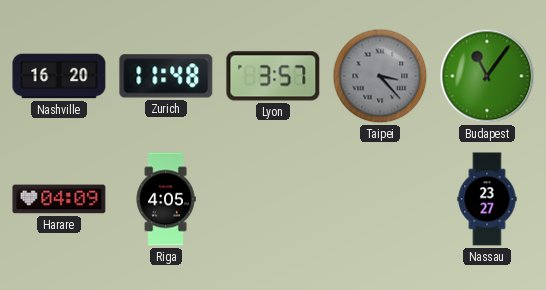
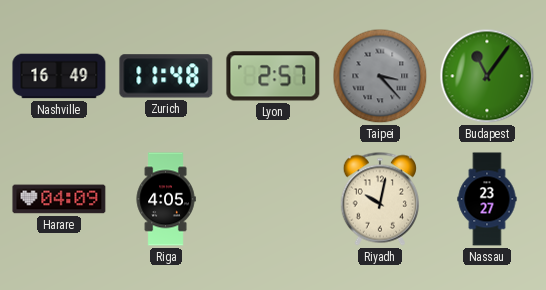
Nashville: 16:20 -> 16:49 (59, 76)
Lyon: 3:57 -> 2:57 (273, 76)
Riyadh: none -> 10:02 (379, 199)
